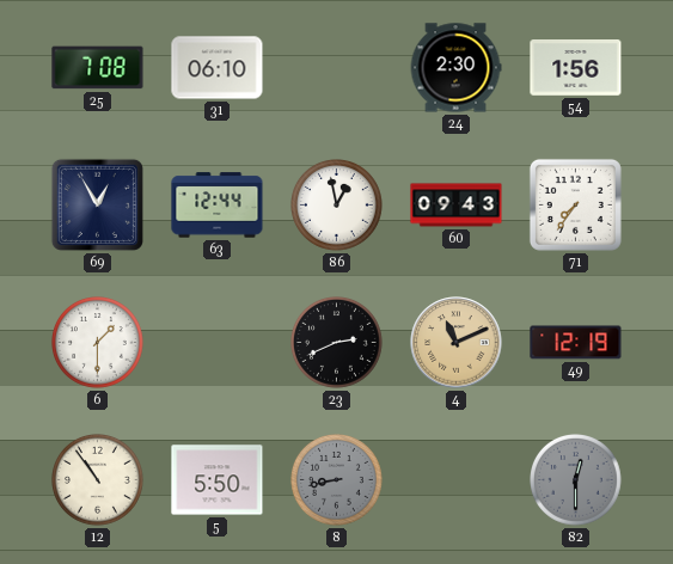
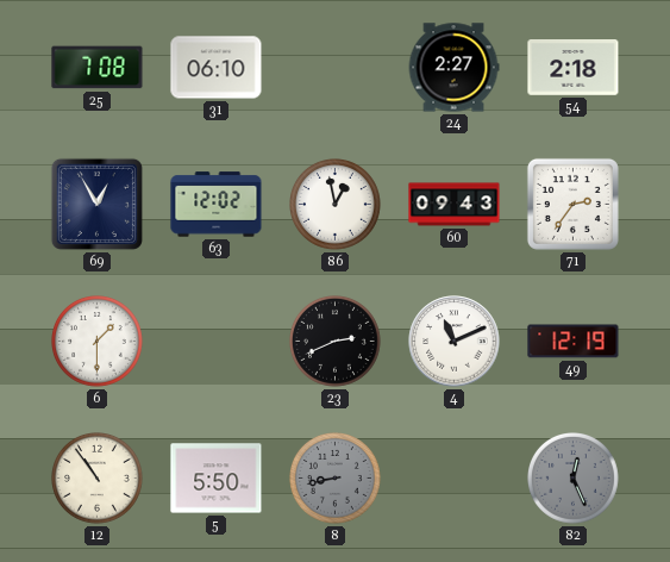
24: 2:30 -> 2:27 (453, 68)
54: 1:56 -> 2:18 (574, 68)
63: 12:44 -> 12:02 (217, 205)
71: 7:36 -> 2:36 (572, 204)
4 dial: champagne -> white (455, 342)
82: 12:30 -> 12:26 (574, 479)
